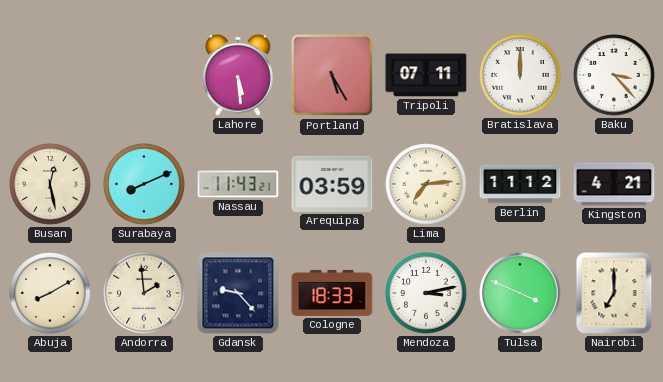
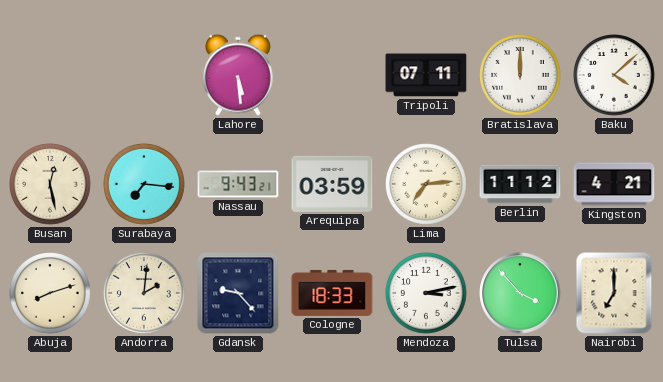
Portland: 5:25 -> none (332, 75)
Baku: 3:23 -> 4:08 (614, 75)
Surabaya: 8:11 -> 7:16 (144, 184)
Nassau: 11:43 -> 9:43 (238, 184)
Abuja: 8:10 -> 8:12 (50, 293)
Andorra: 1:59 -> 2:01 (144, 293)
Tulsa: 3:49 -> 3:53 (520, 293)
